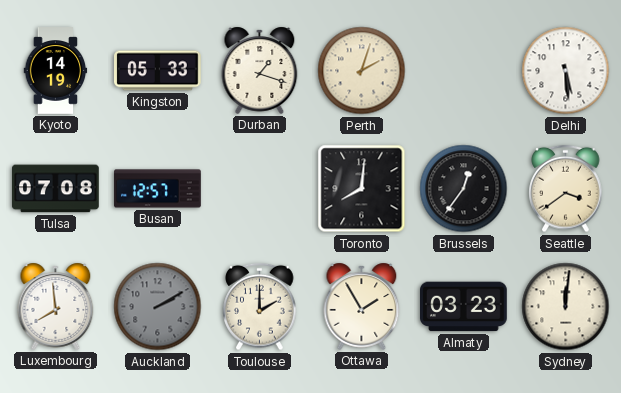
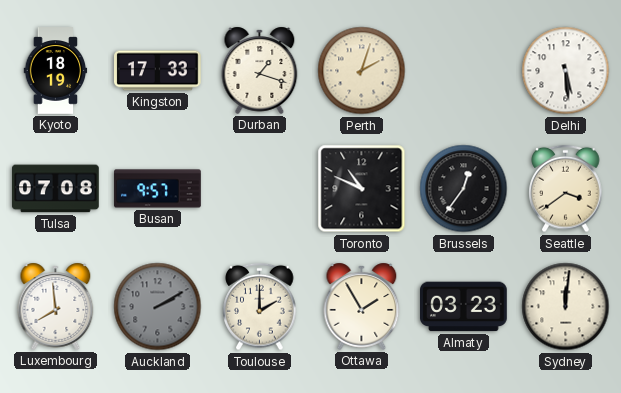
Kyoto: 14:19 -> 18:19 (56, 71)
Kingston: 05:33 -> 17:33 (158, 71)
Busan: 12:57 -> 9:57 (158, 189)
Toronto: 8:01 -> 10:49 (362, 189)
